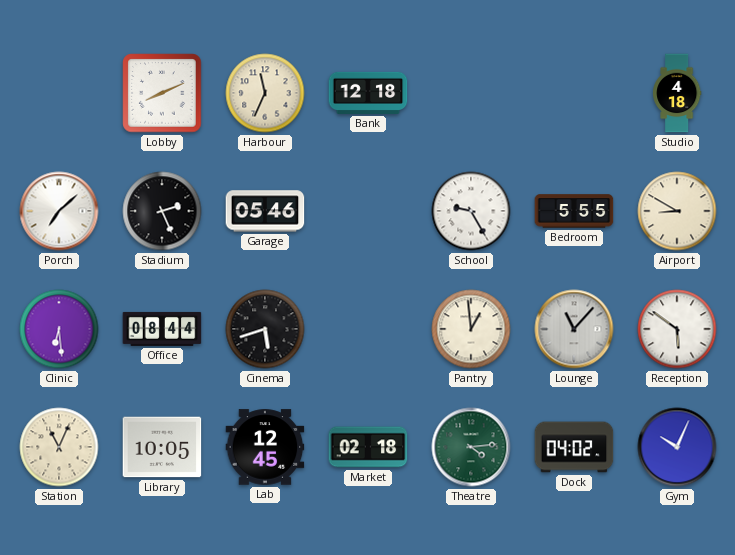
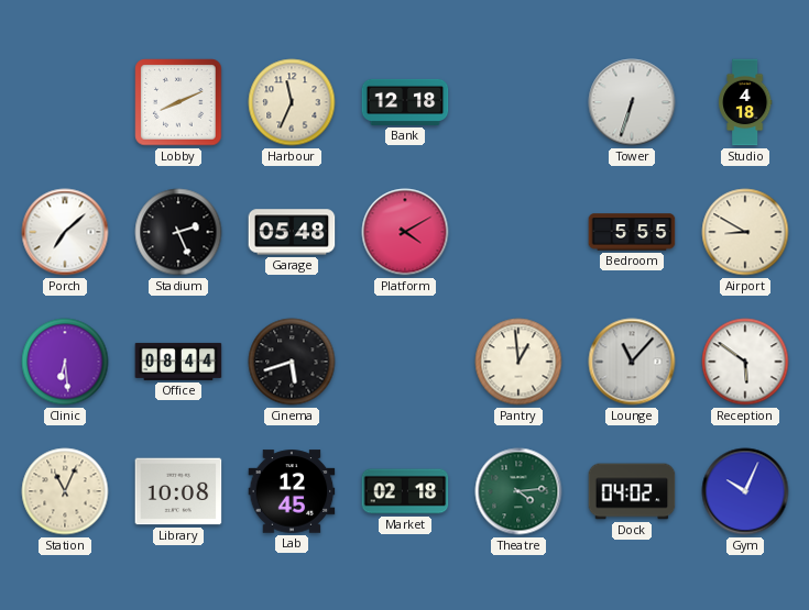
Tower: none -> 6:33 (632, 102)
Garage: 05:46 -> 05:48 (292, 232)
Platform: none -> 4:10 (405, 232)
School: 9:25 -> none (471, 211)
Library: 10:05 -> 10:08 (178, 491)
